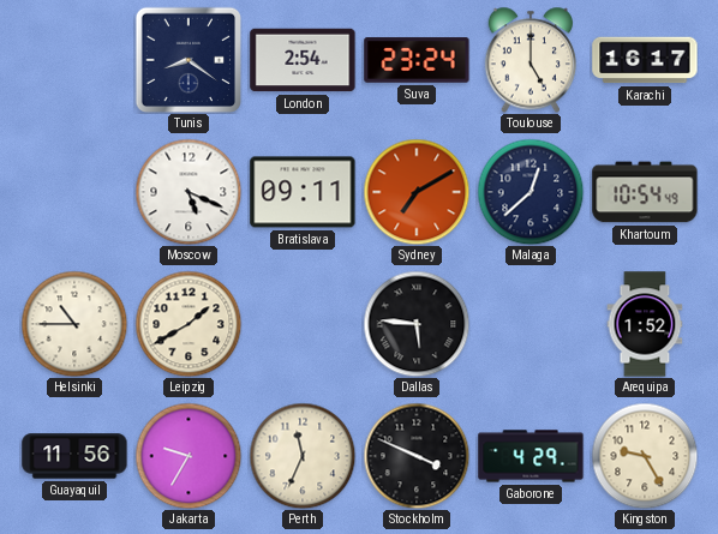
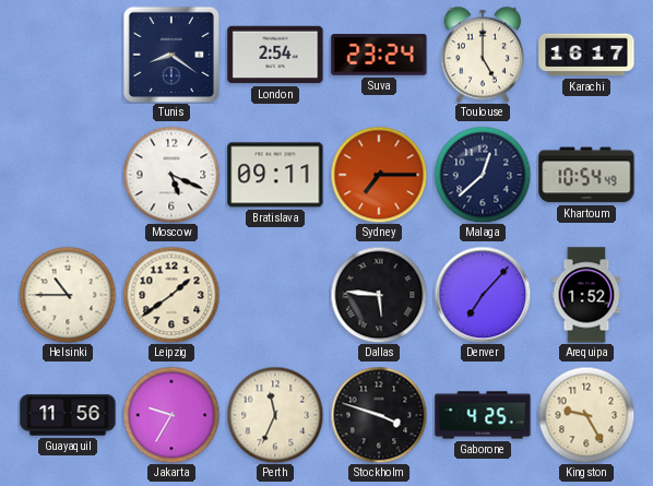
Sydney: 7:10 -> 7:15 (379, 175)
Leipzig: 1:40 -> 1:39 (171, 295)
Denver: none -> 7:07 (483, 295)
Stockholm: 3:49 -> 3:48 (379, 415)
Gaborone: 4:29 -> 4:25 (483, 415)
